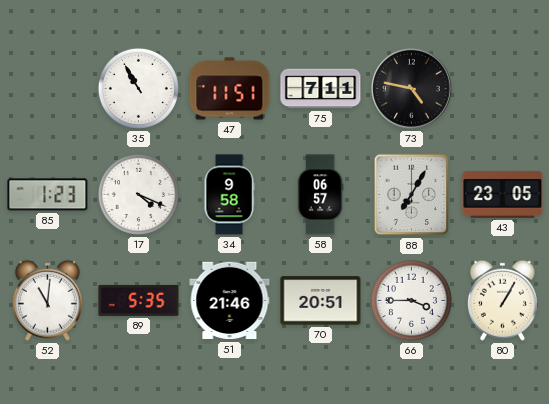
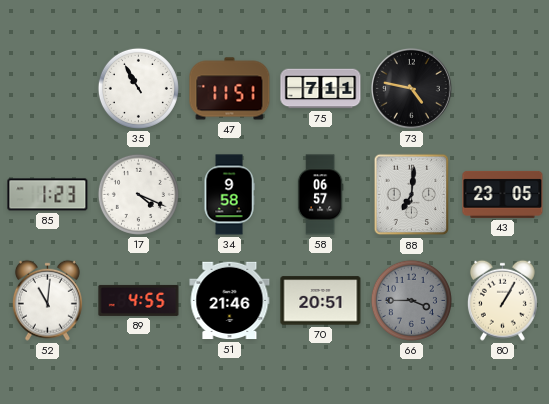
88: 7:05 -> 7:01 (412, 195)
89: 5:35 -> 4:55 (139, 300)
66 dial: white -> grey (411, 300)
